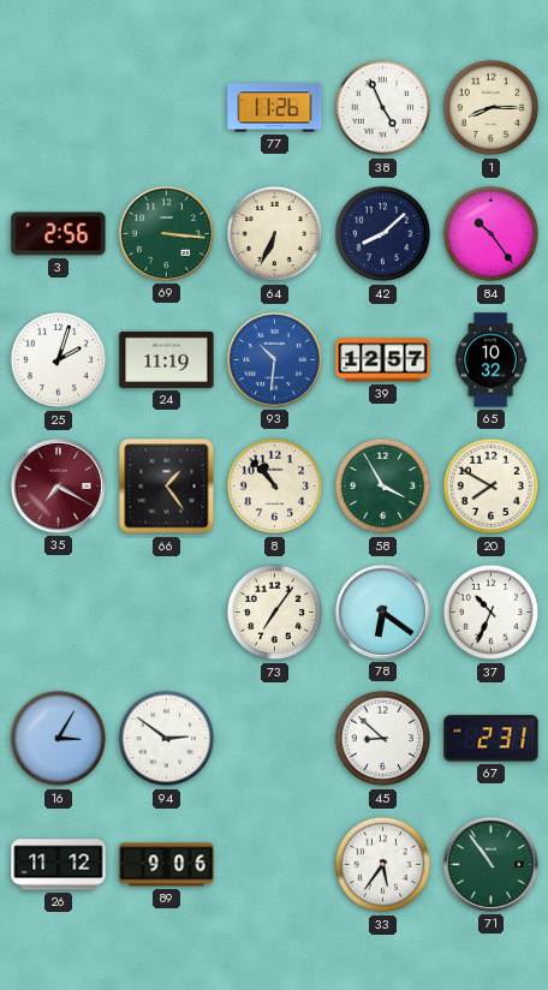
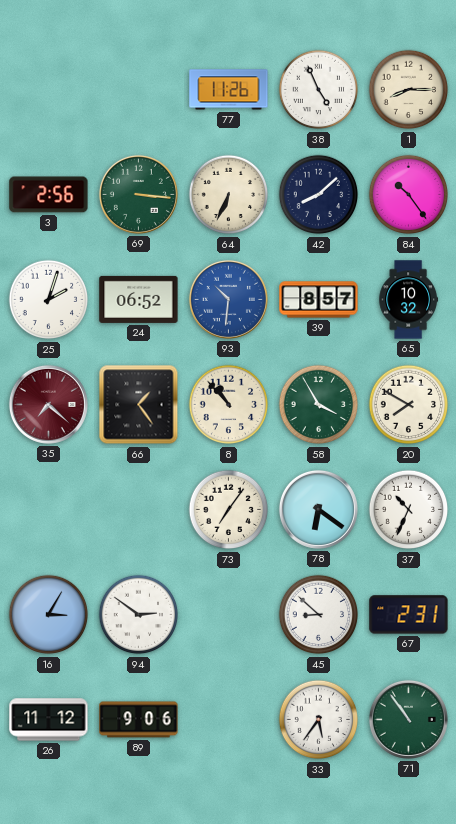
24: 11:19 -> 06:52 (139, 299)
39: 12:57 -> 8:57 (319, 300)
35: 7:20 -> 7:22 (48, 404)
